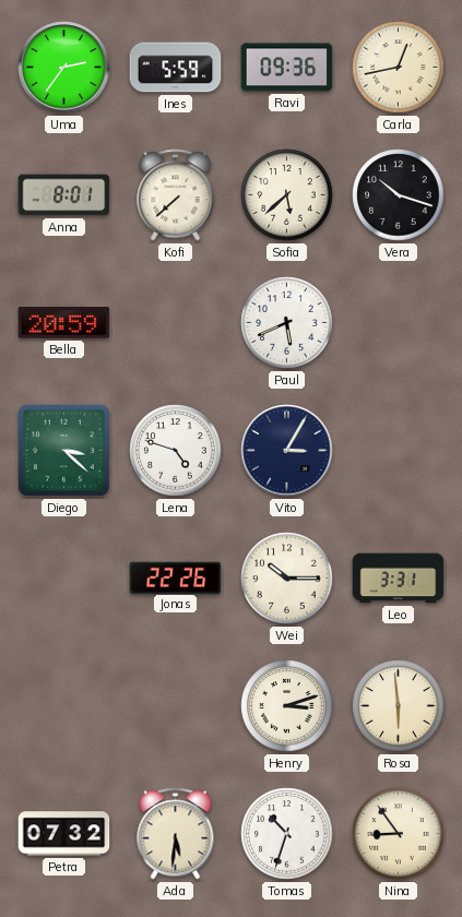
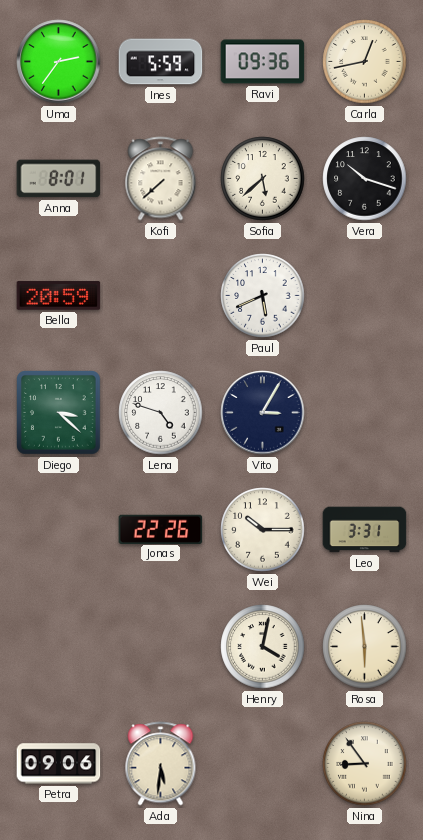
Henry: 3:12 -> 4:02 (263, 647)
Petra: 07:32 -> 09:06 (59, 764)
Tomas: 10:33 -> none (287, 834)
